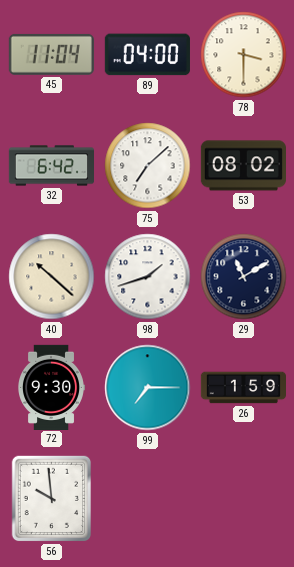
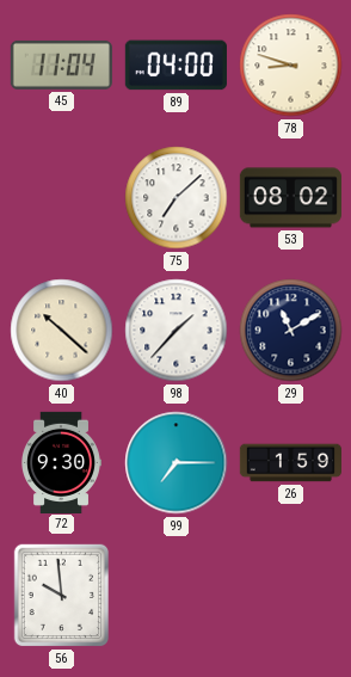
78: 3:30 -> 8:48 (291, 66)
32: 6:42 -> none (51, 166)
98: 1:42 -> 1:37 (177, 331)
